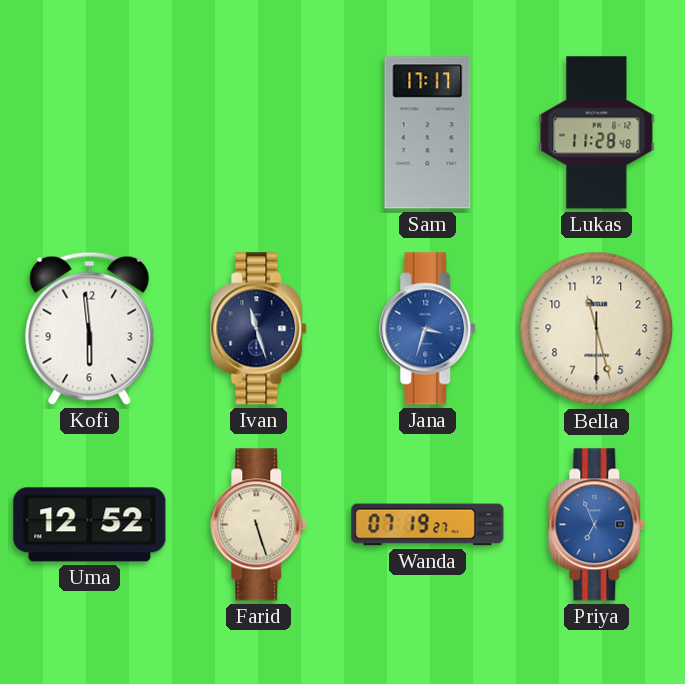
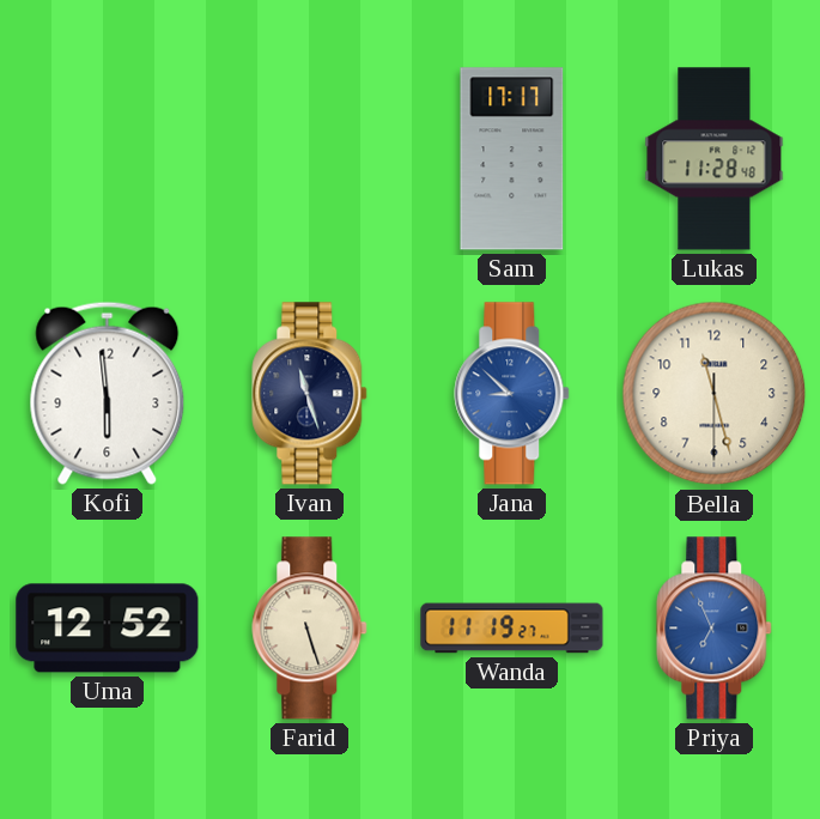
Jana: 3:33 -> 8:52 (512, 394)
Wanda: 07:19 -> 11:19 (512, 629)
